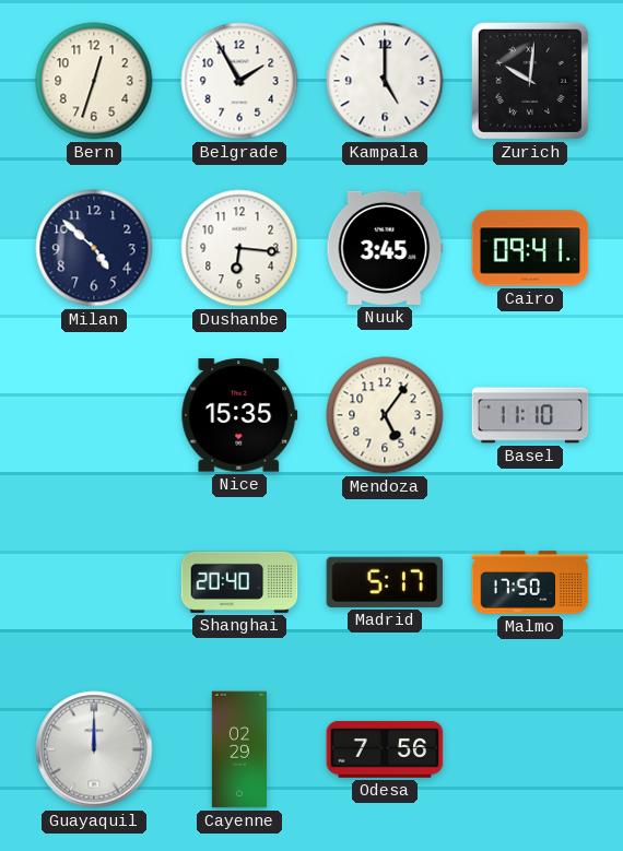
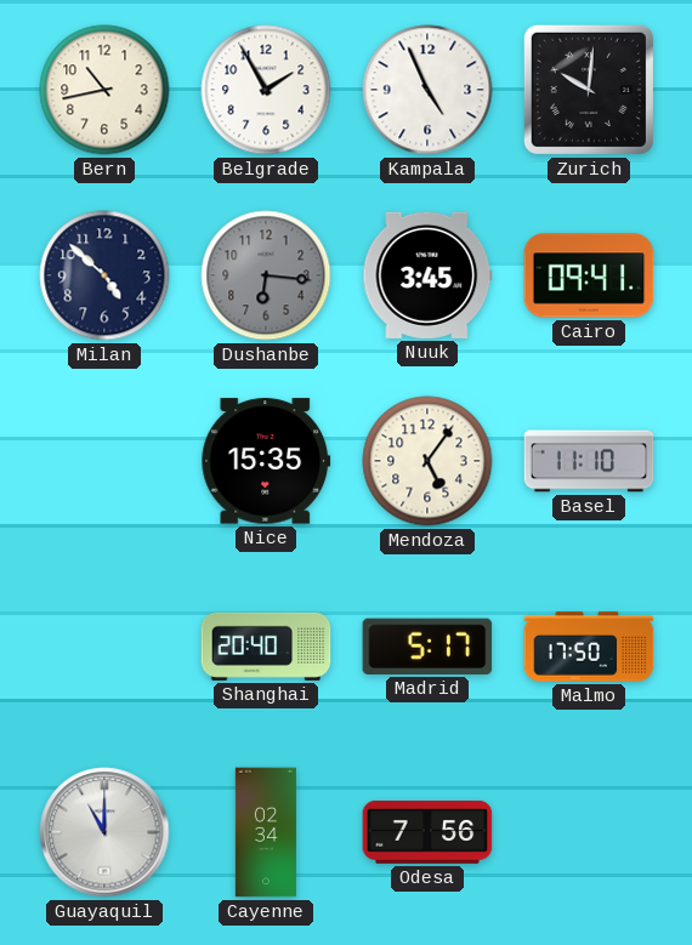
Bern: 12:33 -> 10:43 (104, 90)
Kampala: 5:00 -> 4:56 (427, 90)
Dushanbe dial: white -> grey (266, 275)
Guayaquil: 12:00 -> 11:00 (104, 832)
Cayenne: 02:29 -> 02:34 (266, 832)
